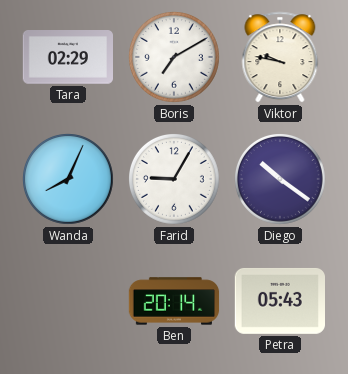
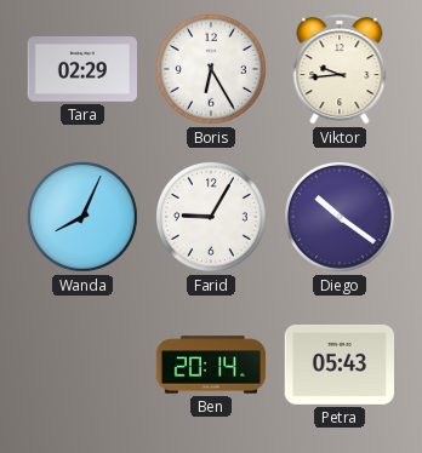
Boris: 7:10 -> 6:25 (212, 70)
Viktor: 9:47 -> 9:44 (340, 69)
